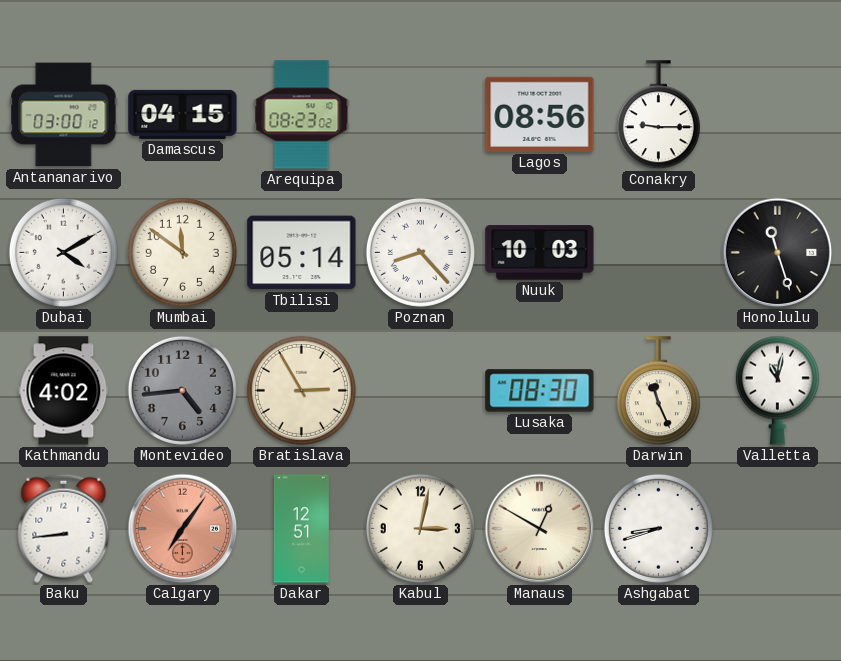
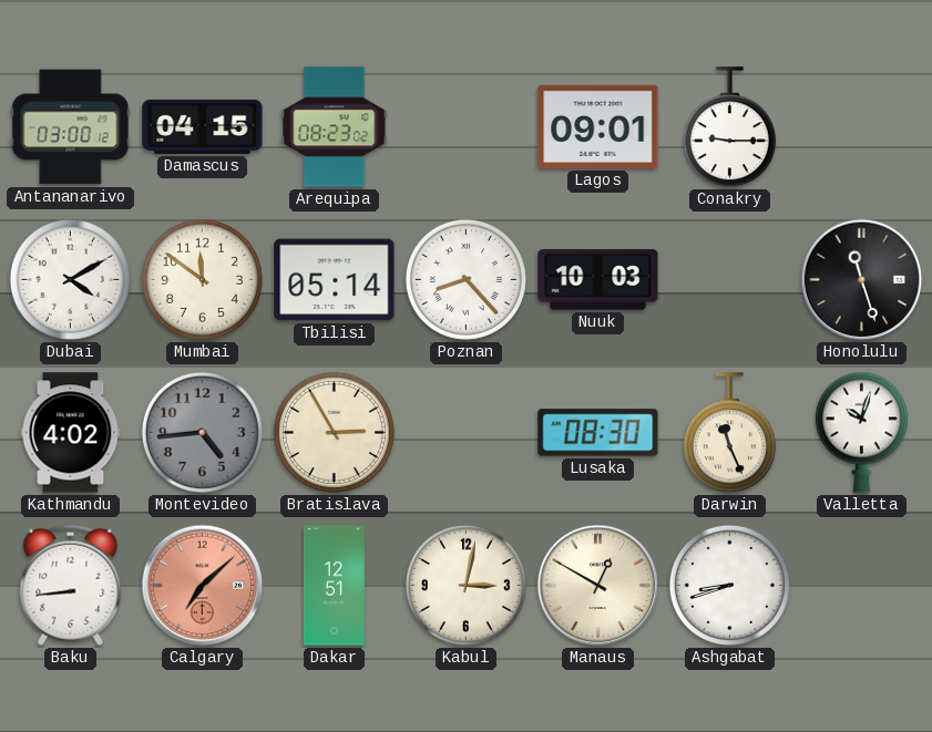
Lagos: 08:56 -> 09:01 (598, 126)
Valletta: 11:02 -> 10:03 (861, 432)
Calgary: 7:06 -> 7:08 (203, 586)
